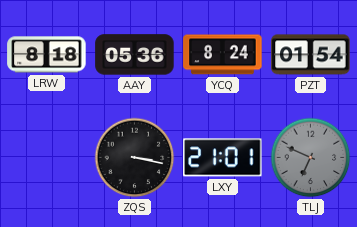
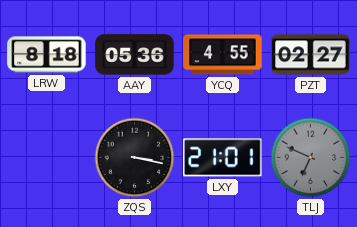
YCQ: 8:24 -> 4:55 (223, 55)
PZT: 01:54 -> 02:27 (311, 55)
